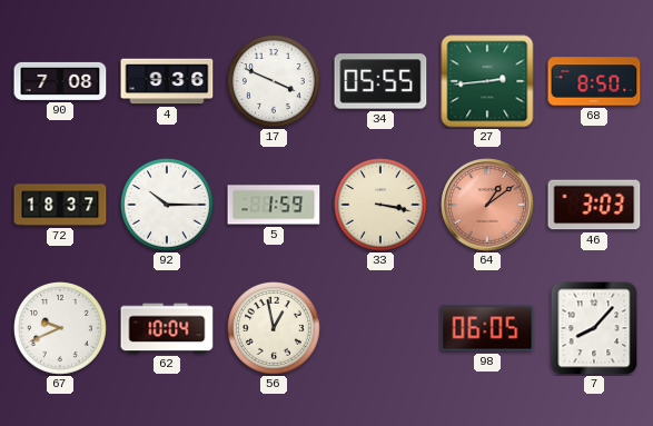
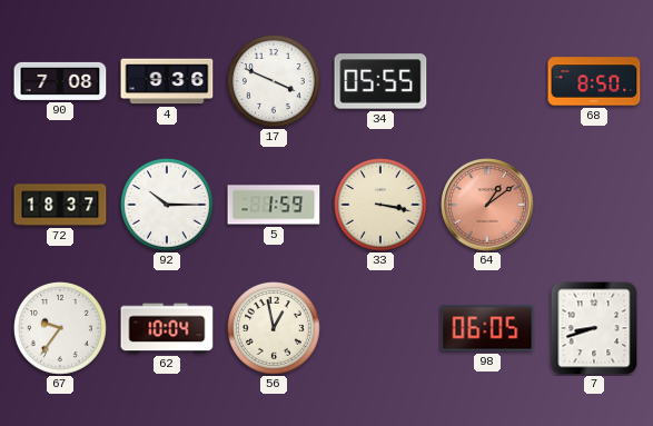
27: 2:44 -> none (487, 81)
46: 3:03 -> none (594, 205)
67: 9:41 -> 9:36 (61, 329)
7: 8:07 -> 8:42 (594, 328)
